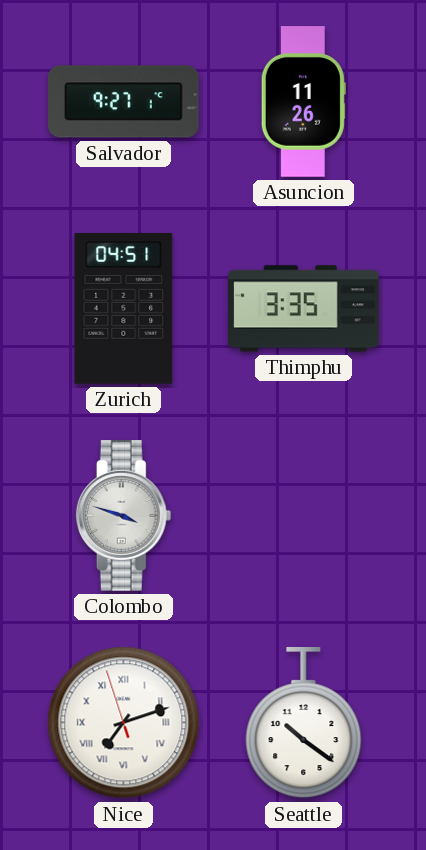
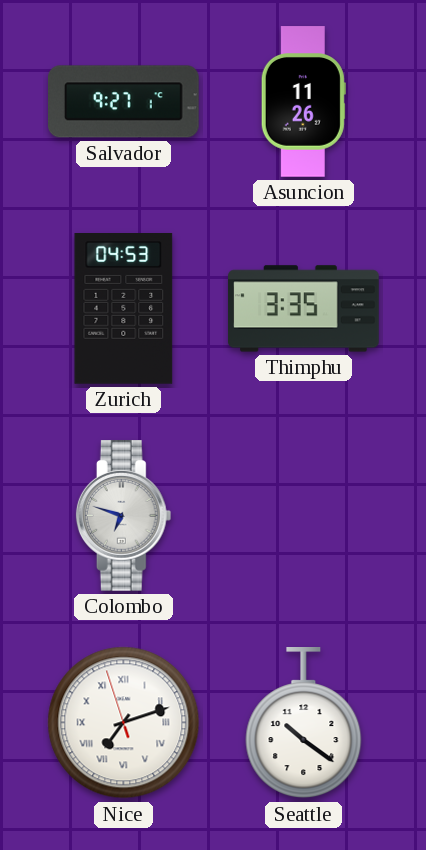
Zurich: 04:51 -> 04:53 (124, 309)
Colombo: 3:48 -> 6:48 (124, 516)
